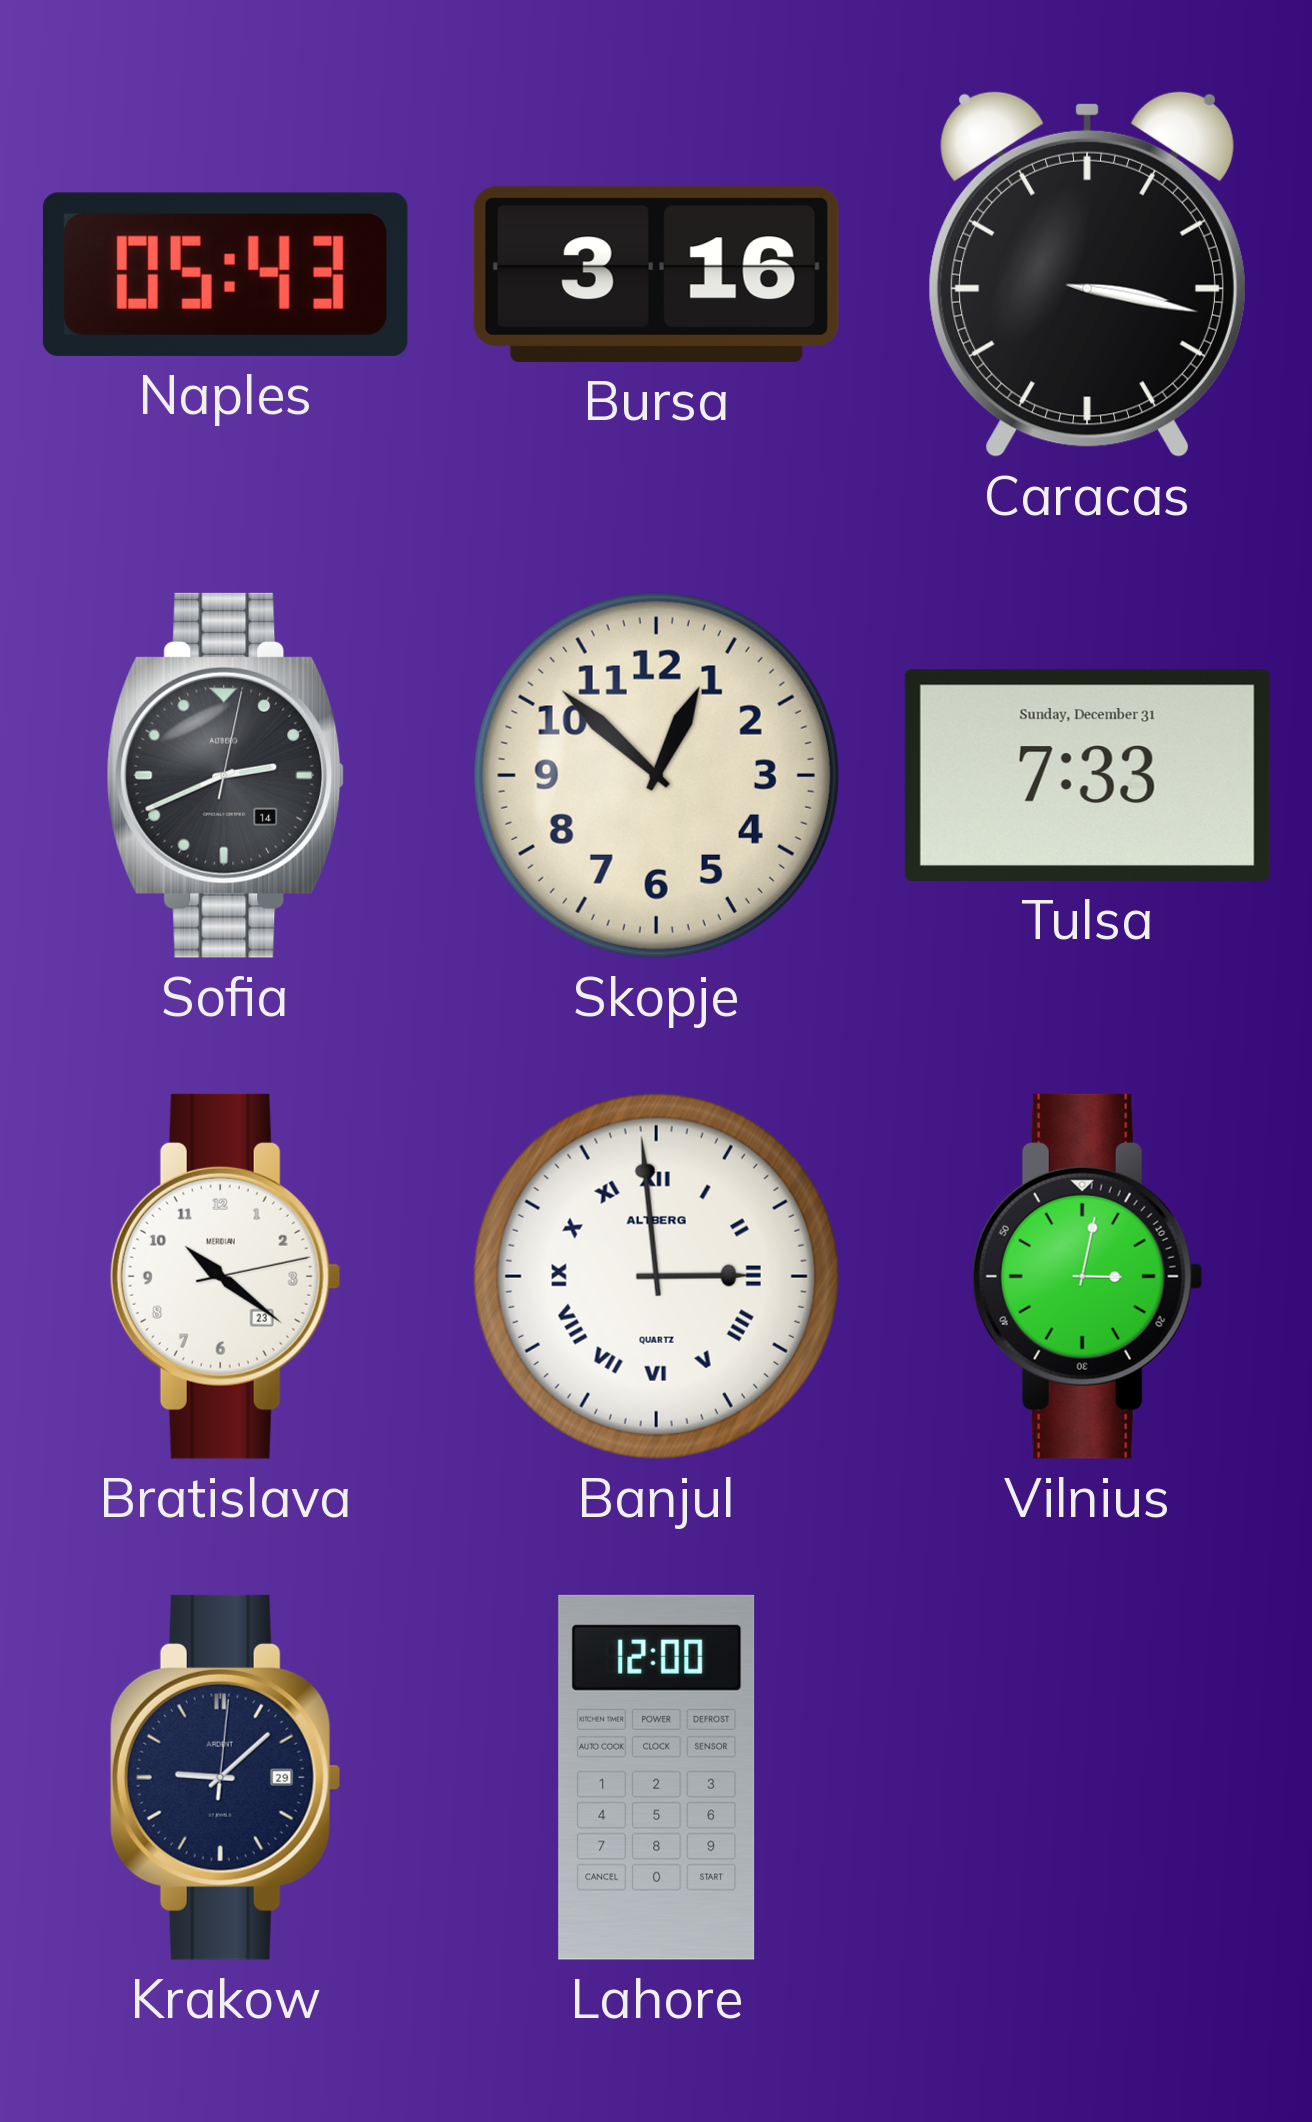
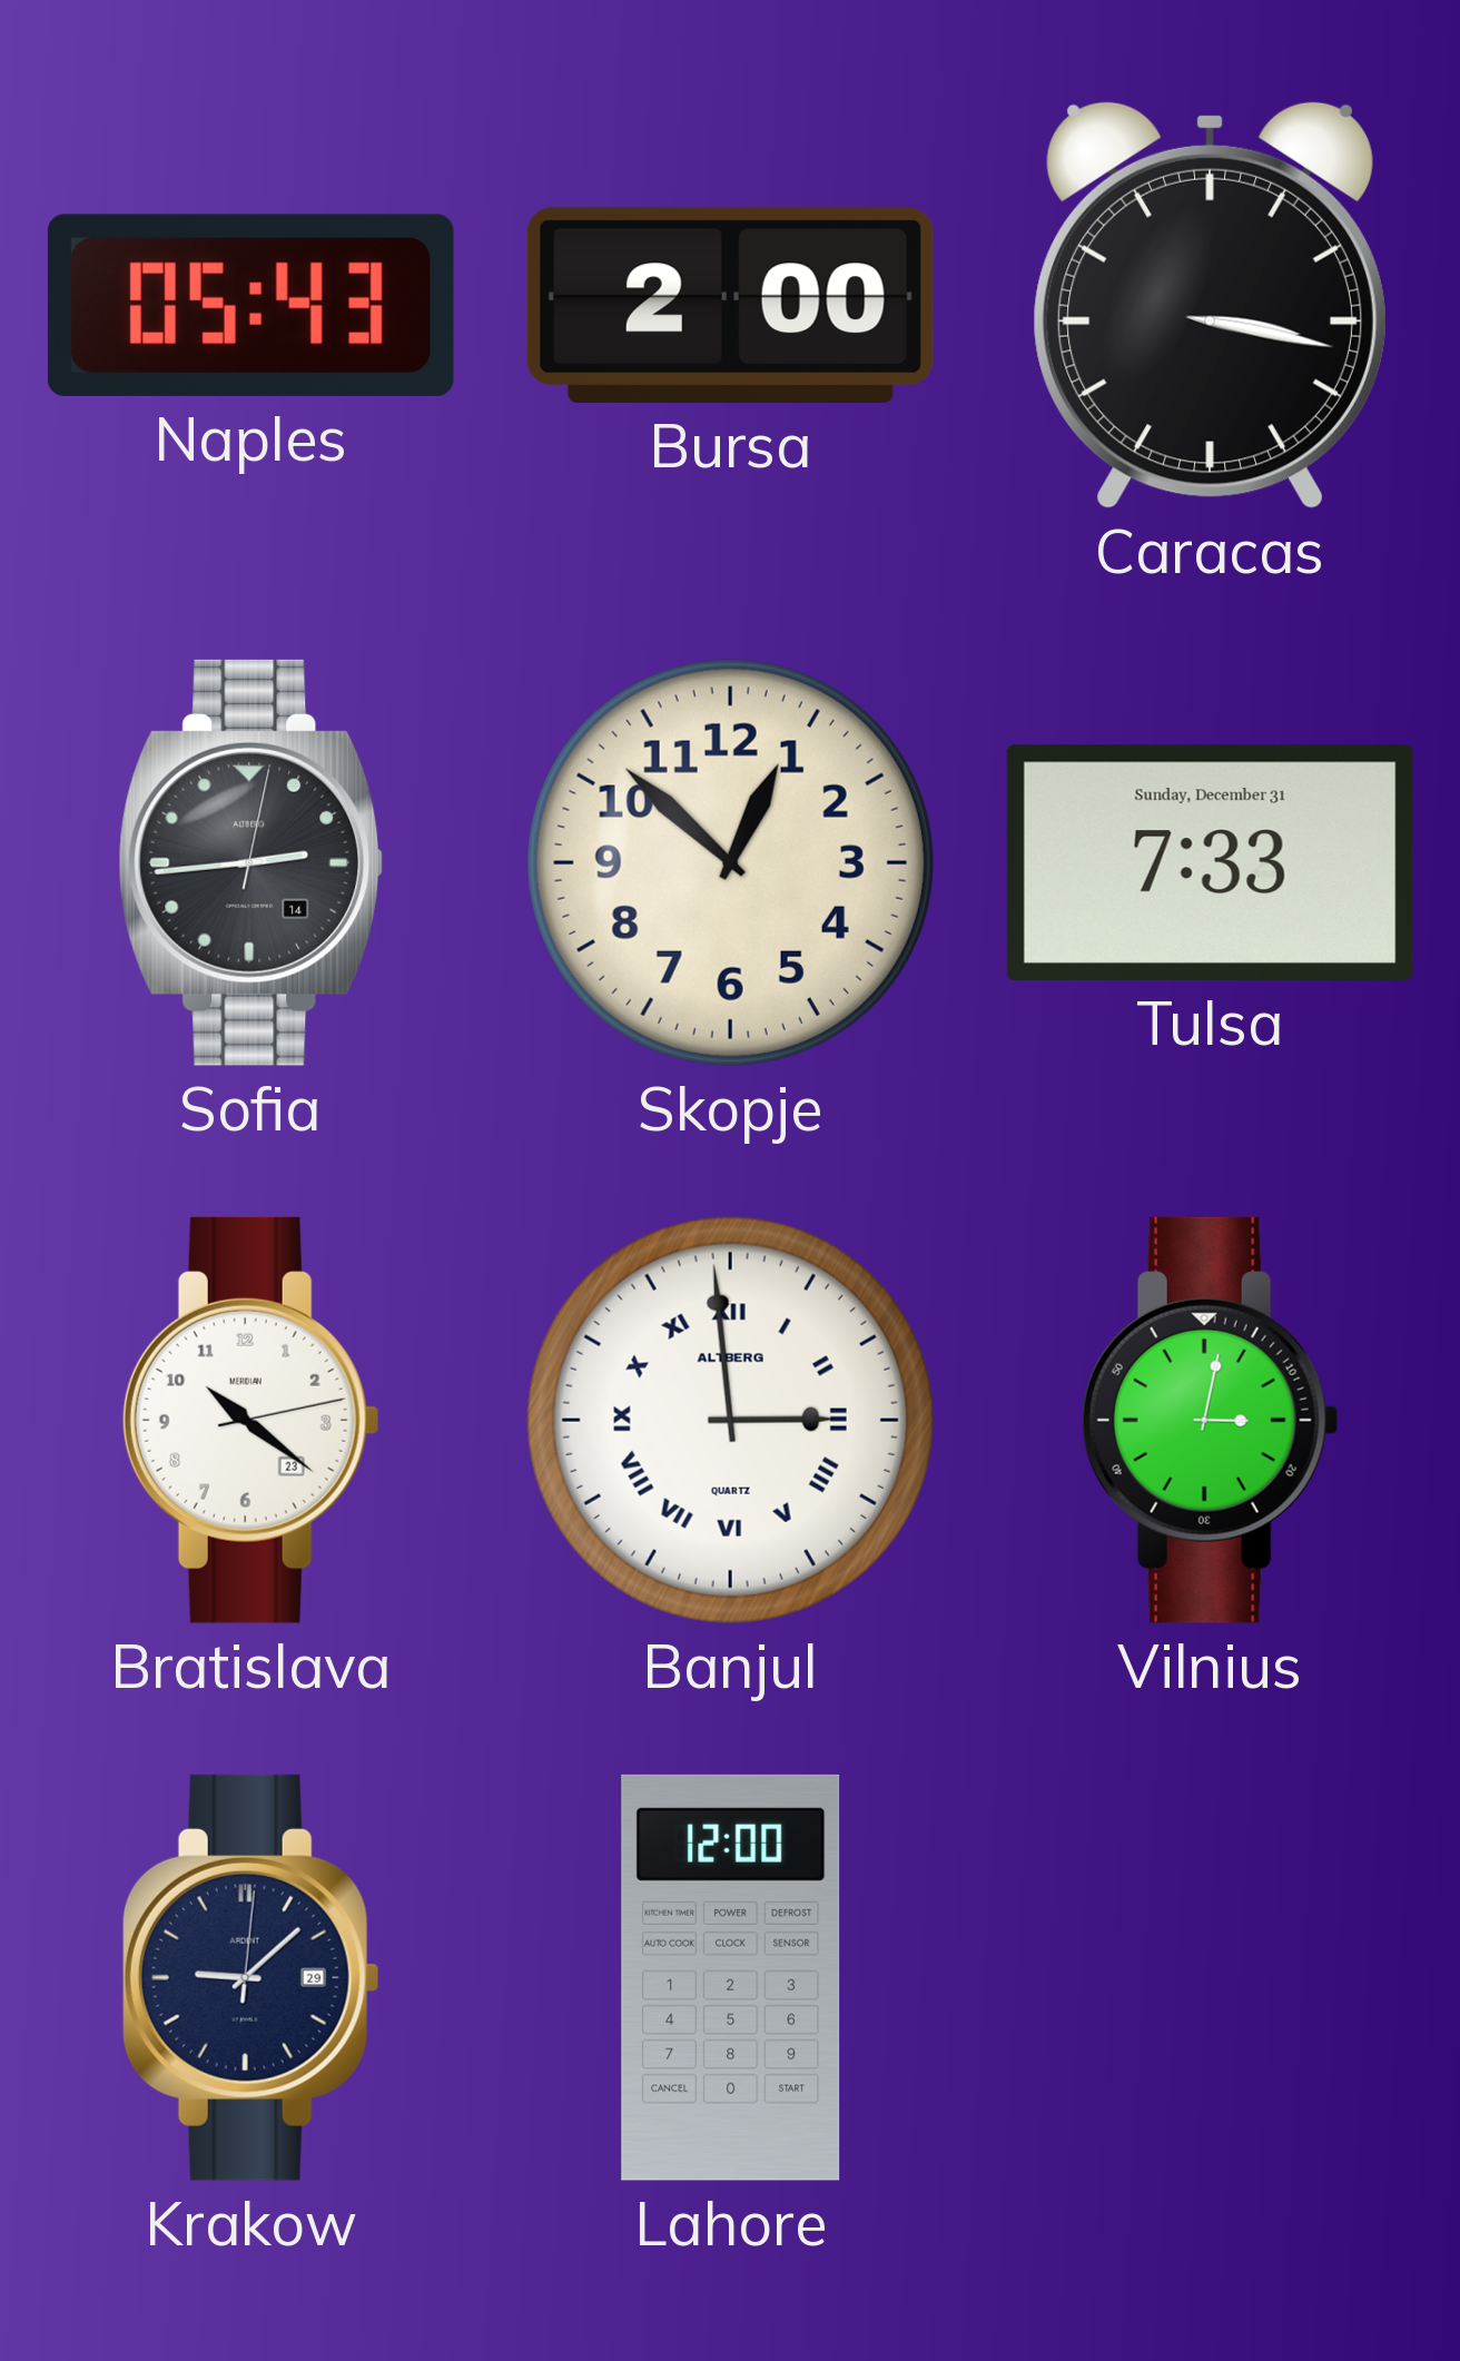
Bursa: 3:16 -> 2:00 (730, 305)
Sofia: 2:41 -> 2:44 (251, 862)
